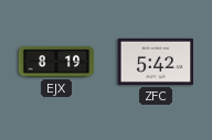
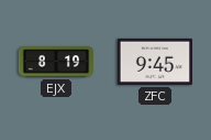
ZFC: 5:42 -> 9:45 (154, 62)
